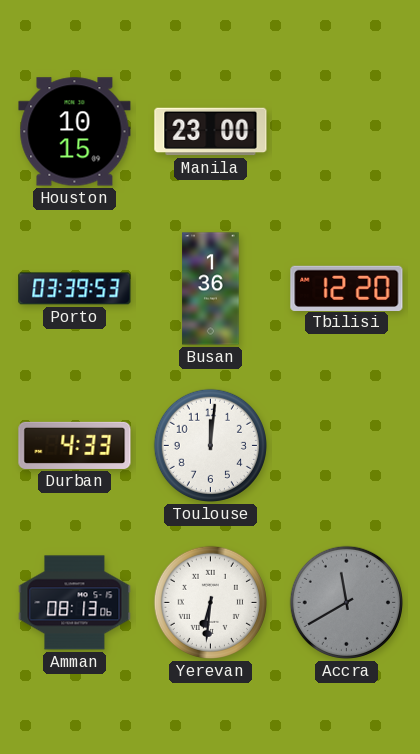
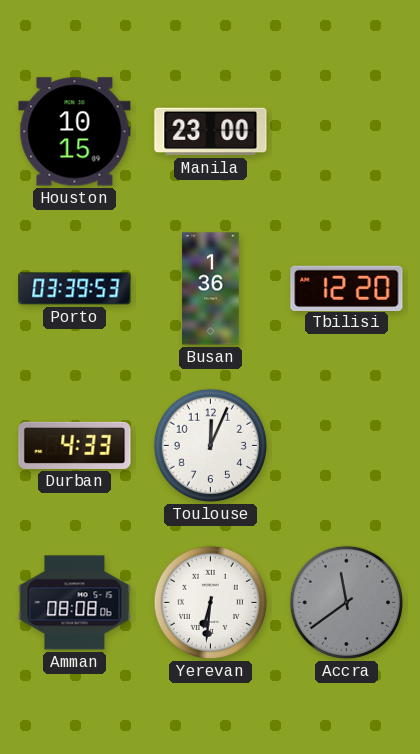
Toulouse: 12:01 -> 12:04 (210, 445)
Amman: 08:13 -> 08:08 (75, 603)
Accra: 11:40 -> 11:39 (346, 602)
